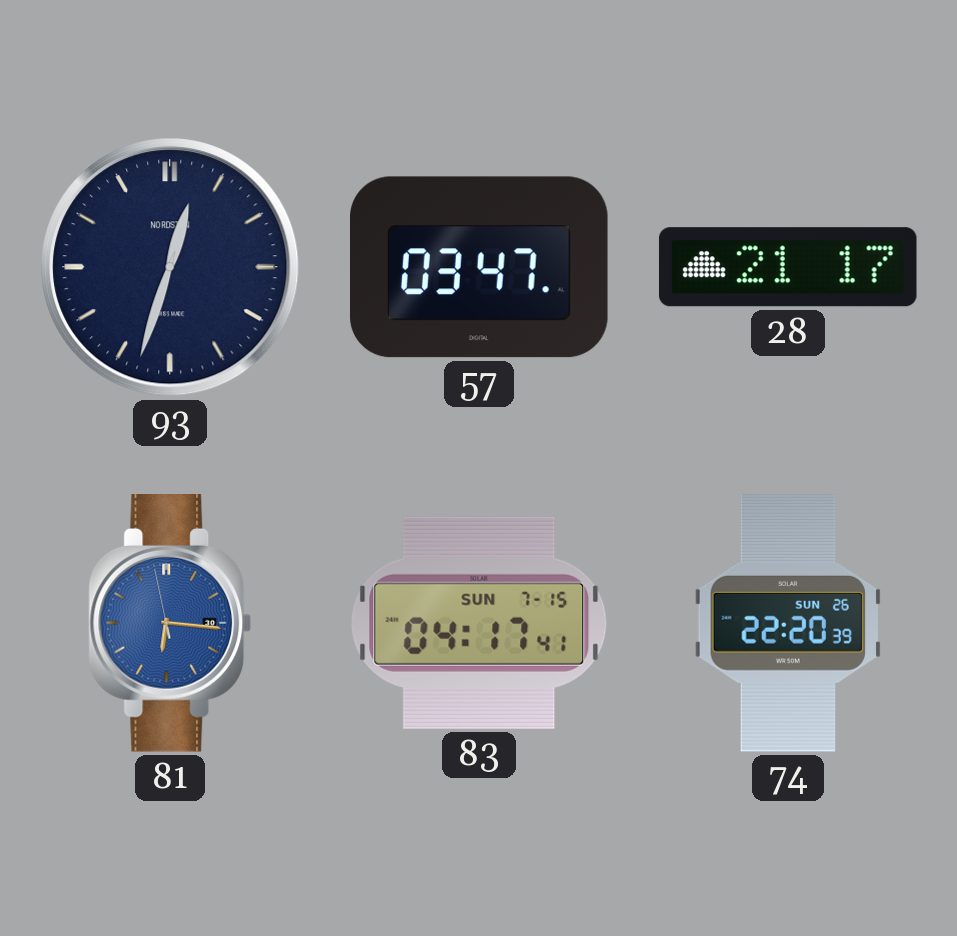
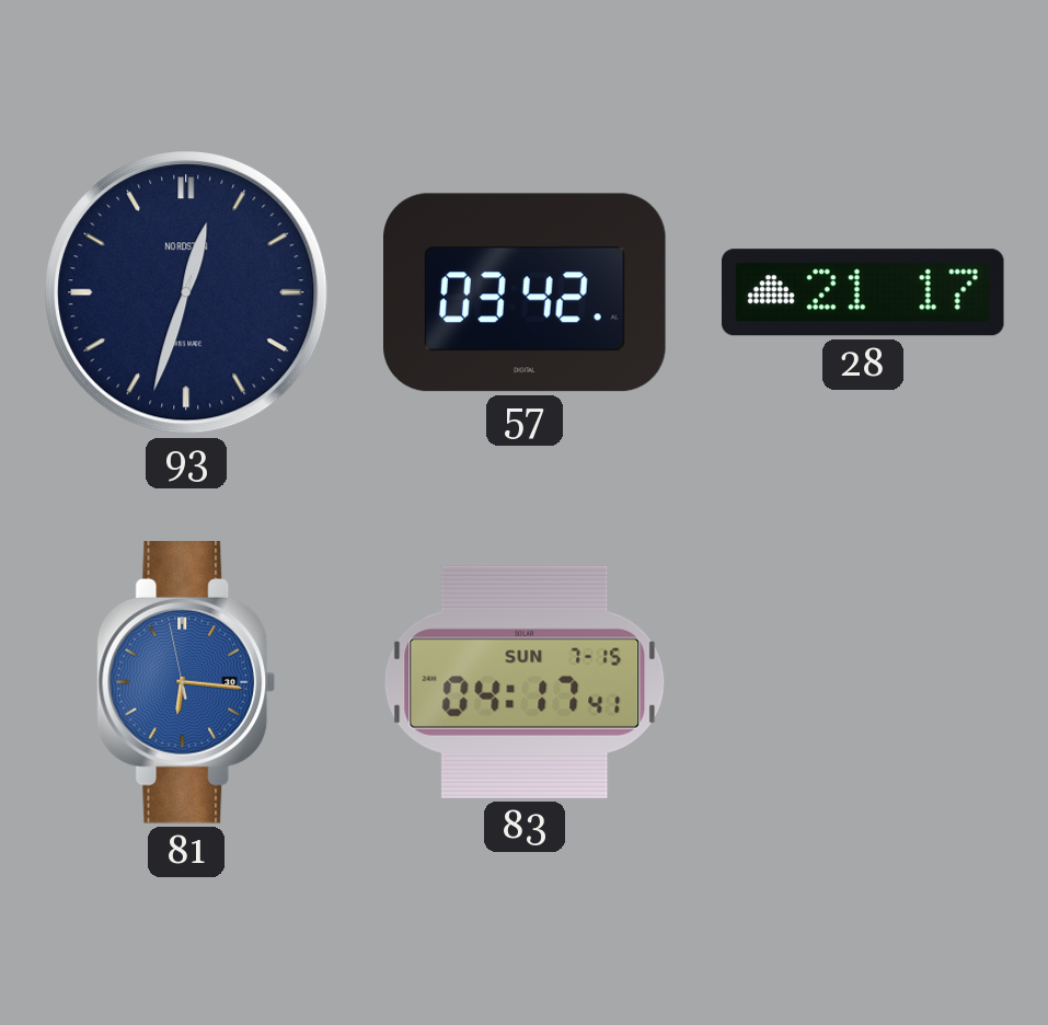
57: 03:47 -> 03:42 (525, 292)
74: 22:20 -> none (787, 623)
